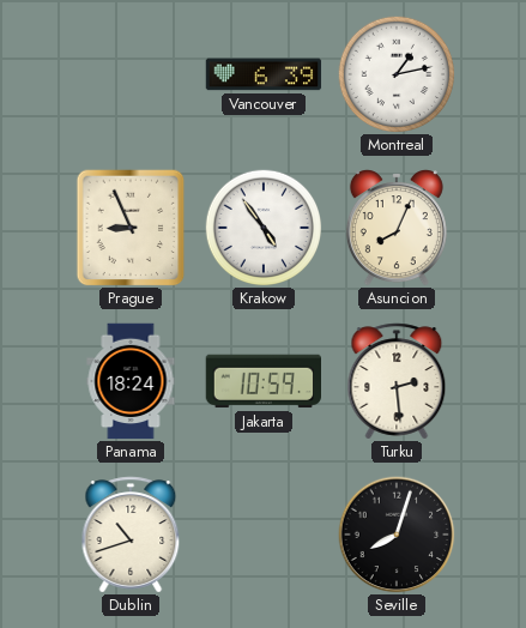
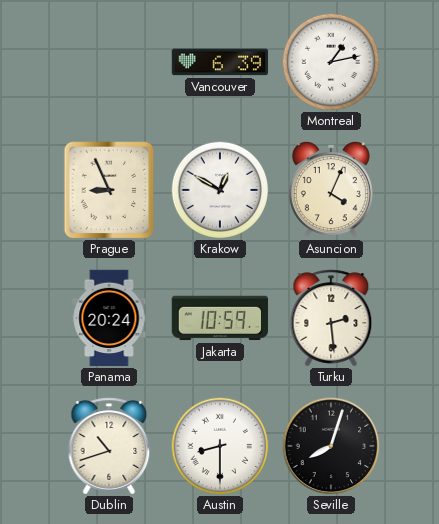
Krakow: 4:54 -> 12:50 (220, 190)
Asuncion: 8:04 -> 4:04 (331, 190)
Panama: 18:24 -> 20:24 (109, 318)
Austin: none -> 8:30 (220, 446)
